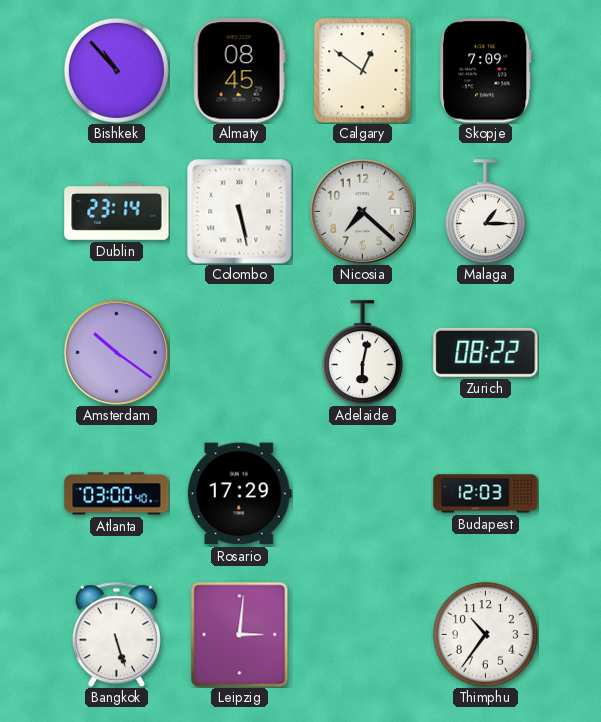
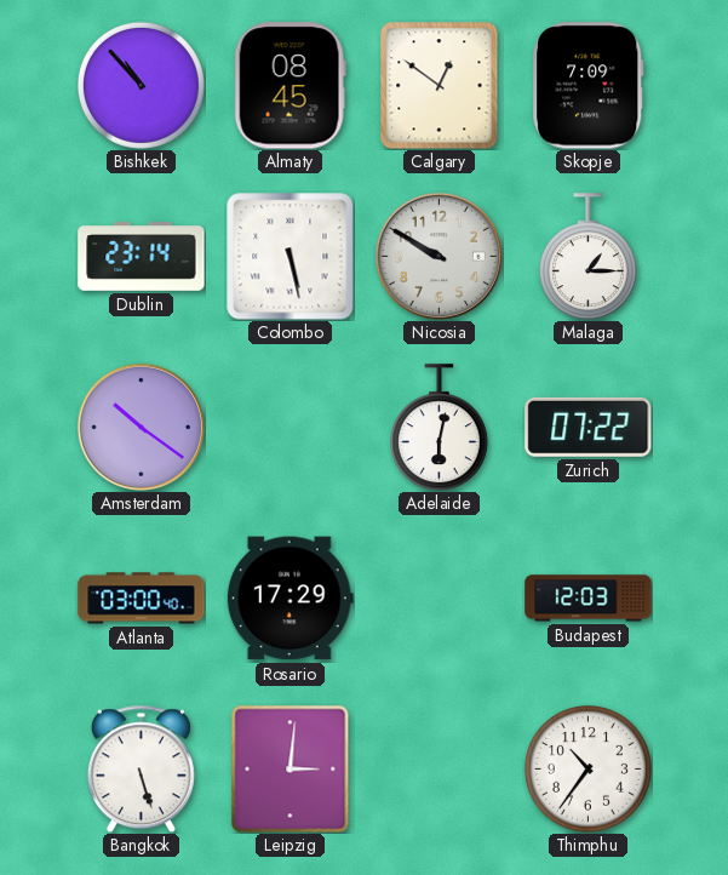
Nicosia: 7:22 -> 9:50 (438, 256)
Zurich: 08:22 -> 07:22 (589, 427)
